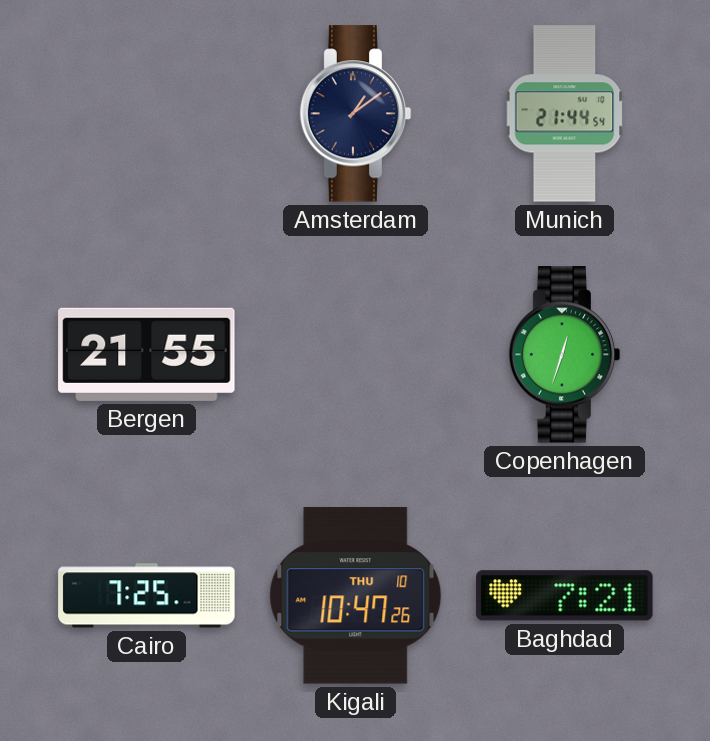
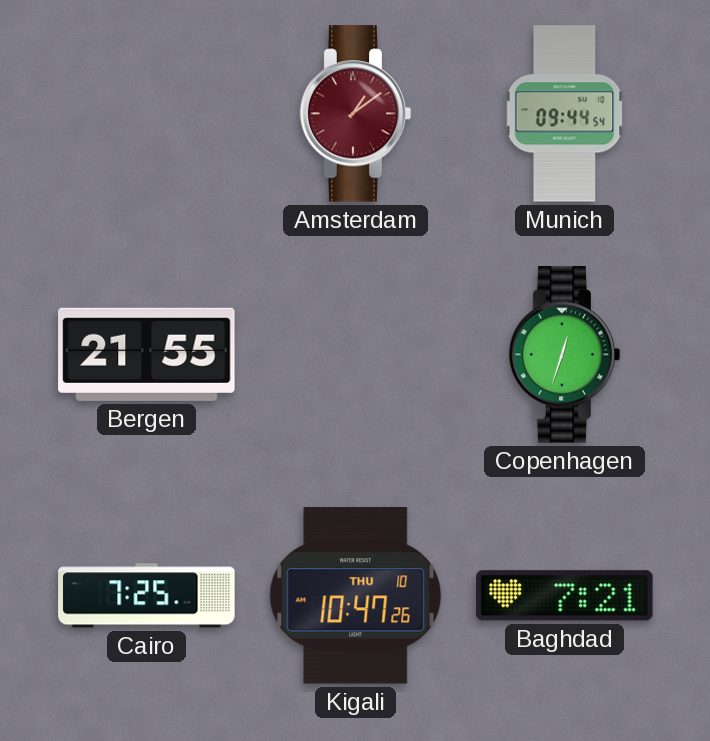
Amsterdam dial: navy -> burgundy (356, 114)
Munich: 21:44 -> 09:44 (565, 114)
